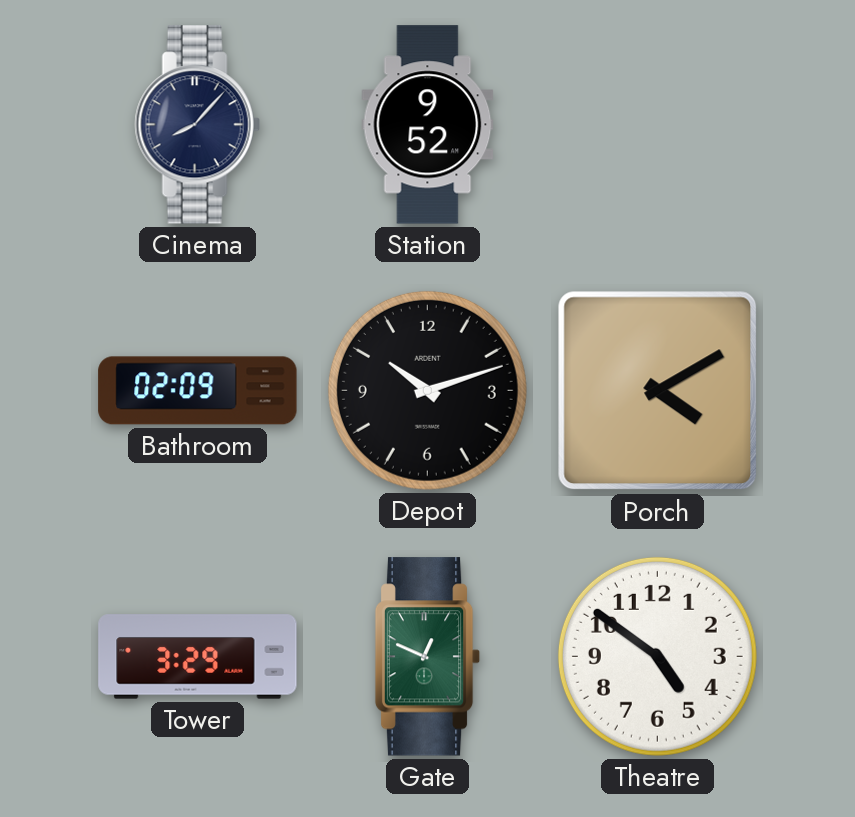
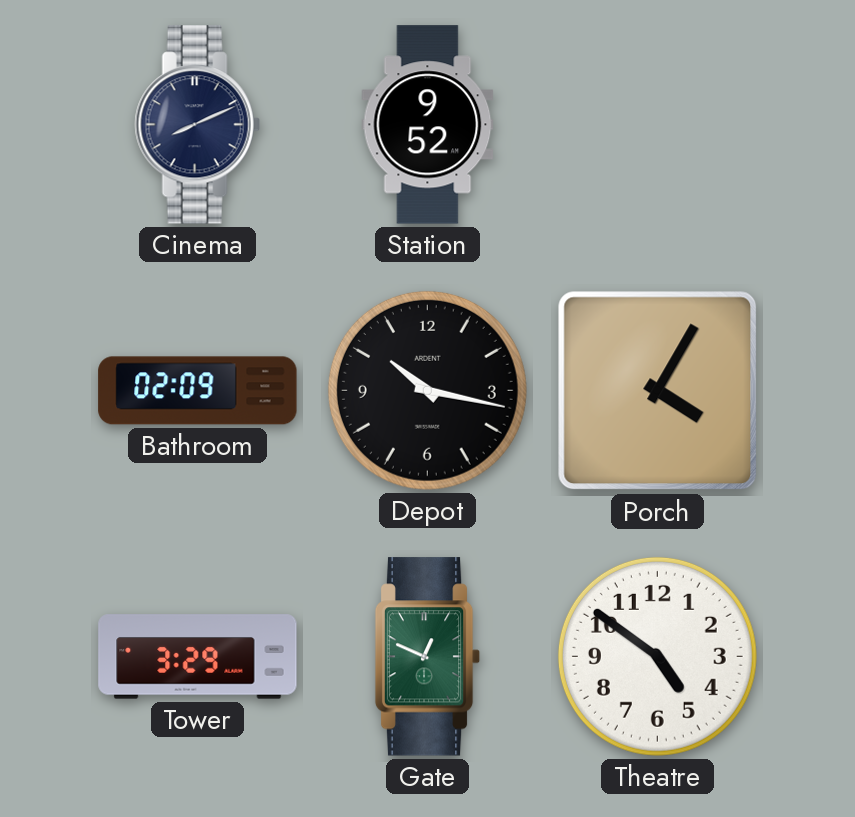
Cinema: 8:07 -> 8:11 (197, 125)
Depot: 10:12 -> 10:17 (427, 390)
Porch: 4:10 -> 4:05 (658, 391)
